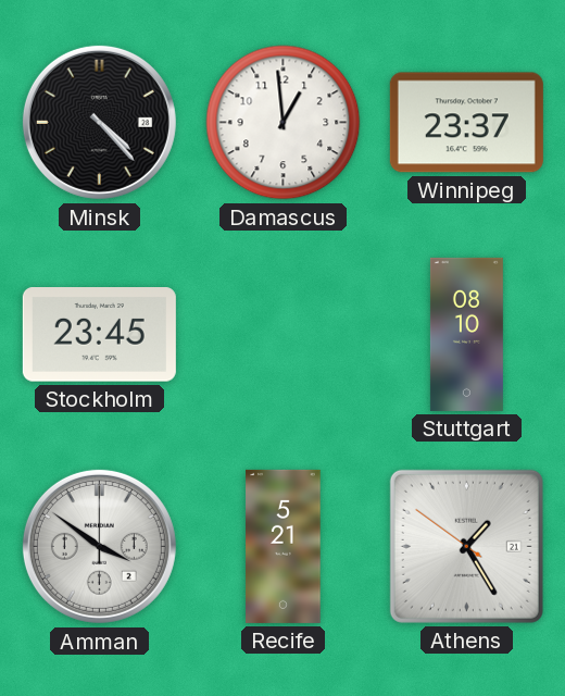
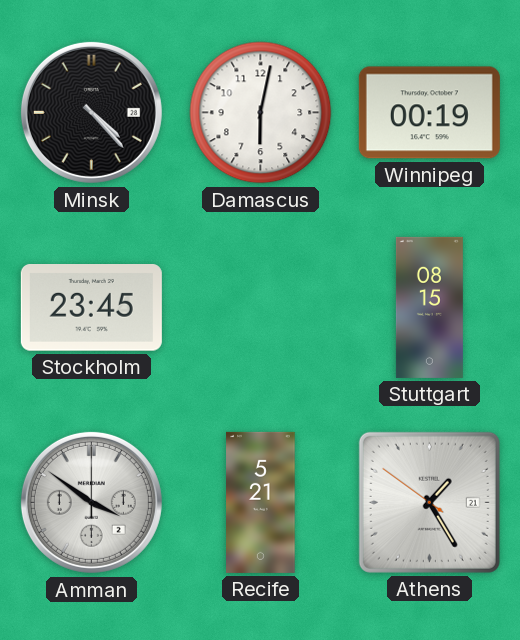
Damascus: 12:59 -> 6:02 (261, 113)
Winnipeg: 23:37 -> 00:19 (429, 113)
Stuttgart: 08:10 -> 08:15 (429, 307)
